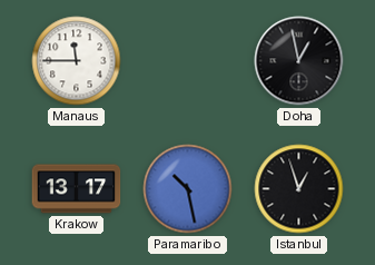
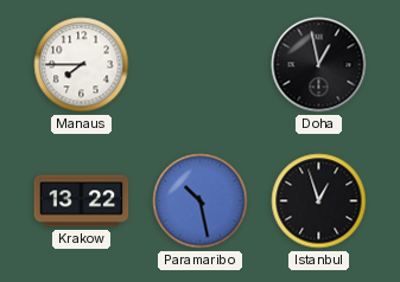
Manaus: 11:45 -> 7:45 (82, 65)
Krakow: 13:17 -> 13:22 (82, 201)
